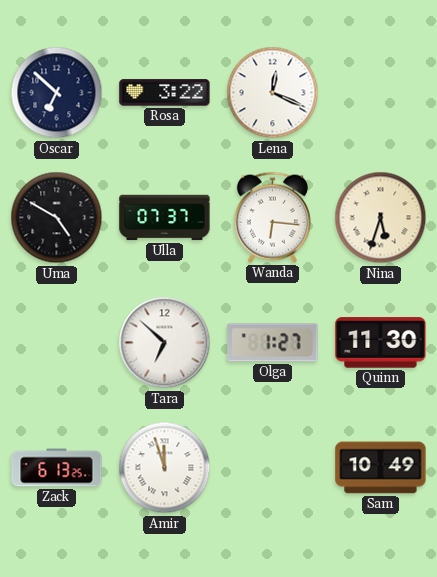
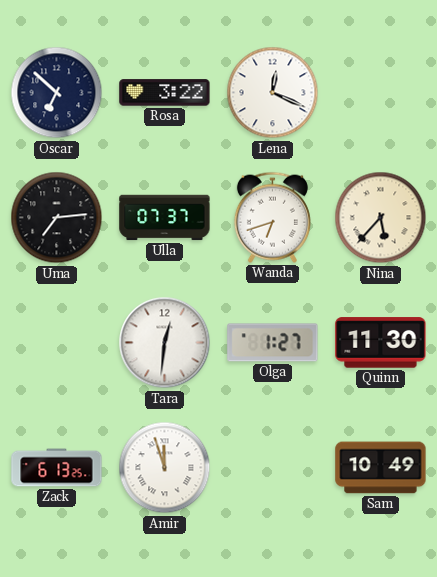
Uma: 4:50 -> 7:14 (57, 218)
Wanda: 6:16 -> 6:42 (272, 217)
Nina: 5:33 -> 5:37 (381, 218)
Tara: 6:52 -> 12:31 (165, 343)
